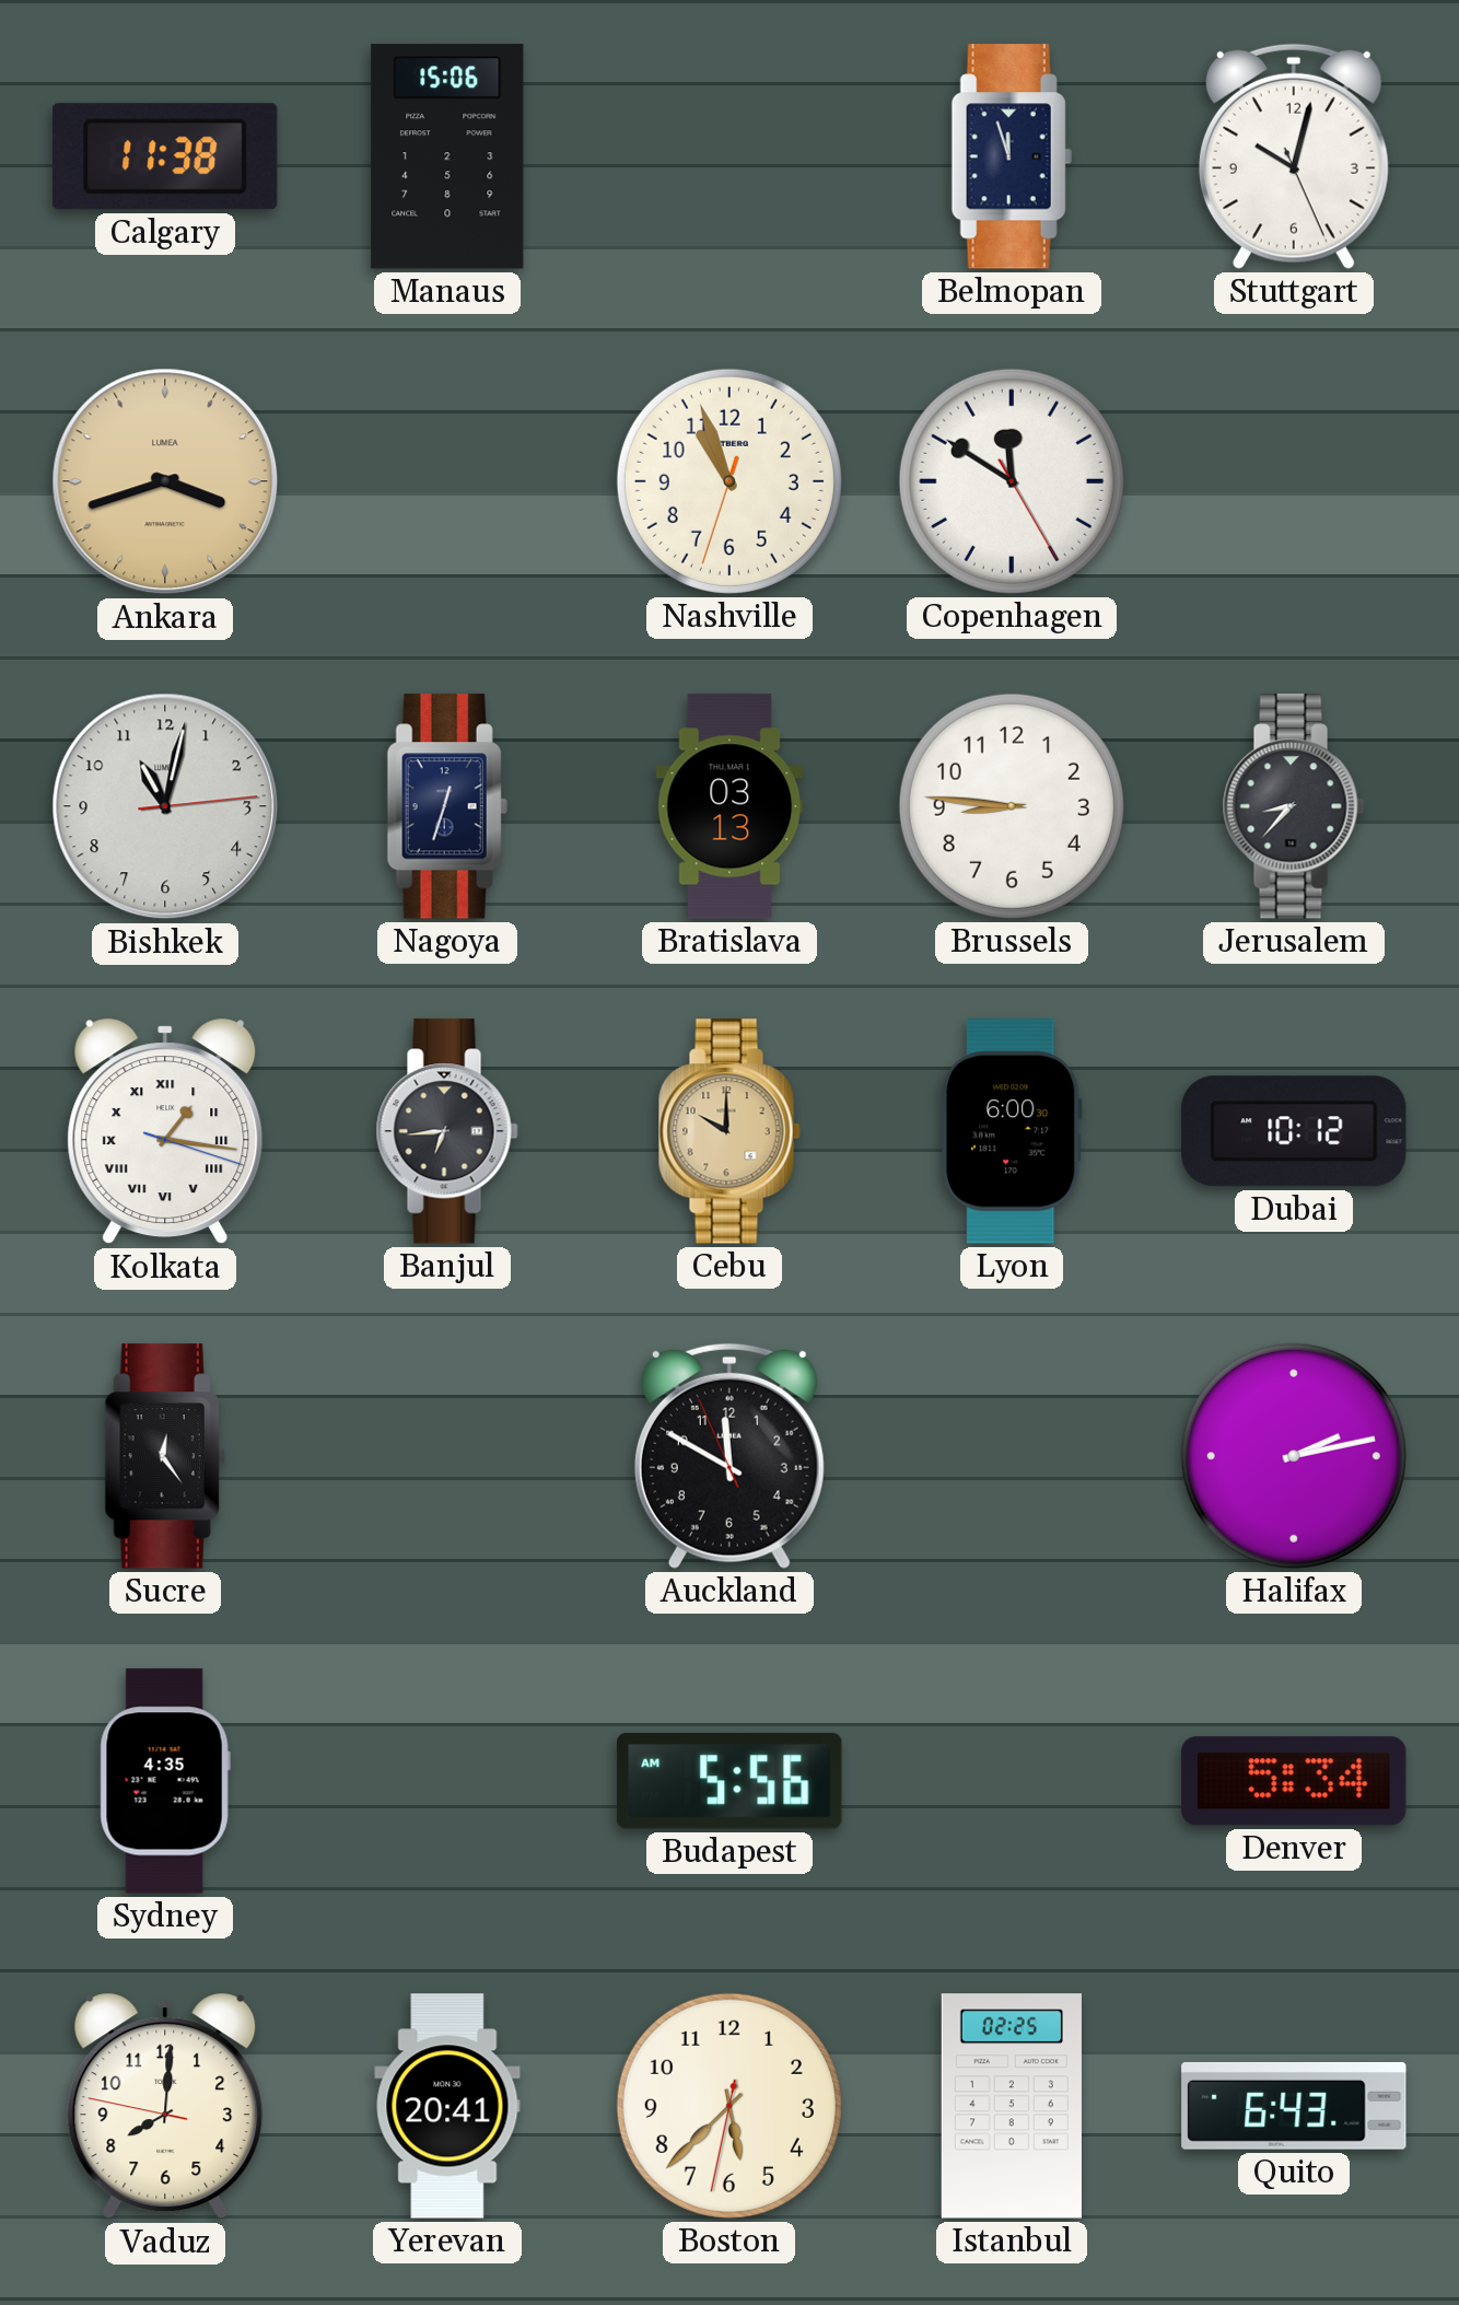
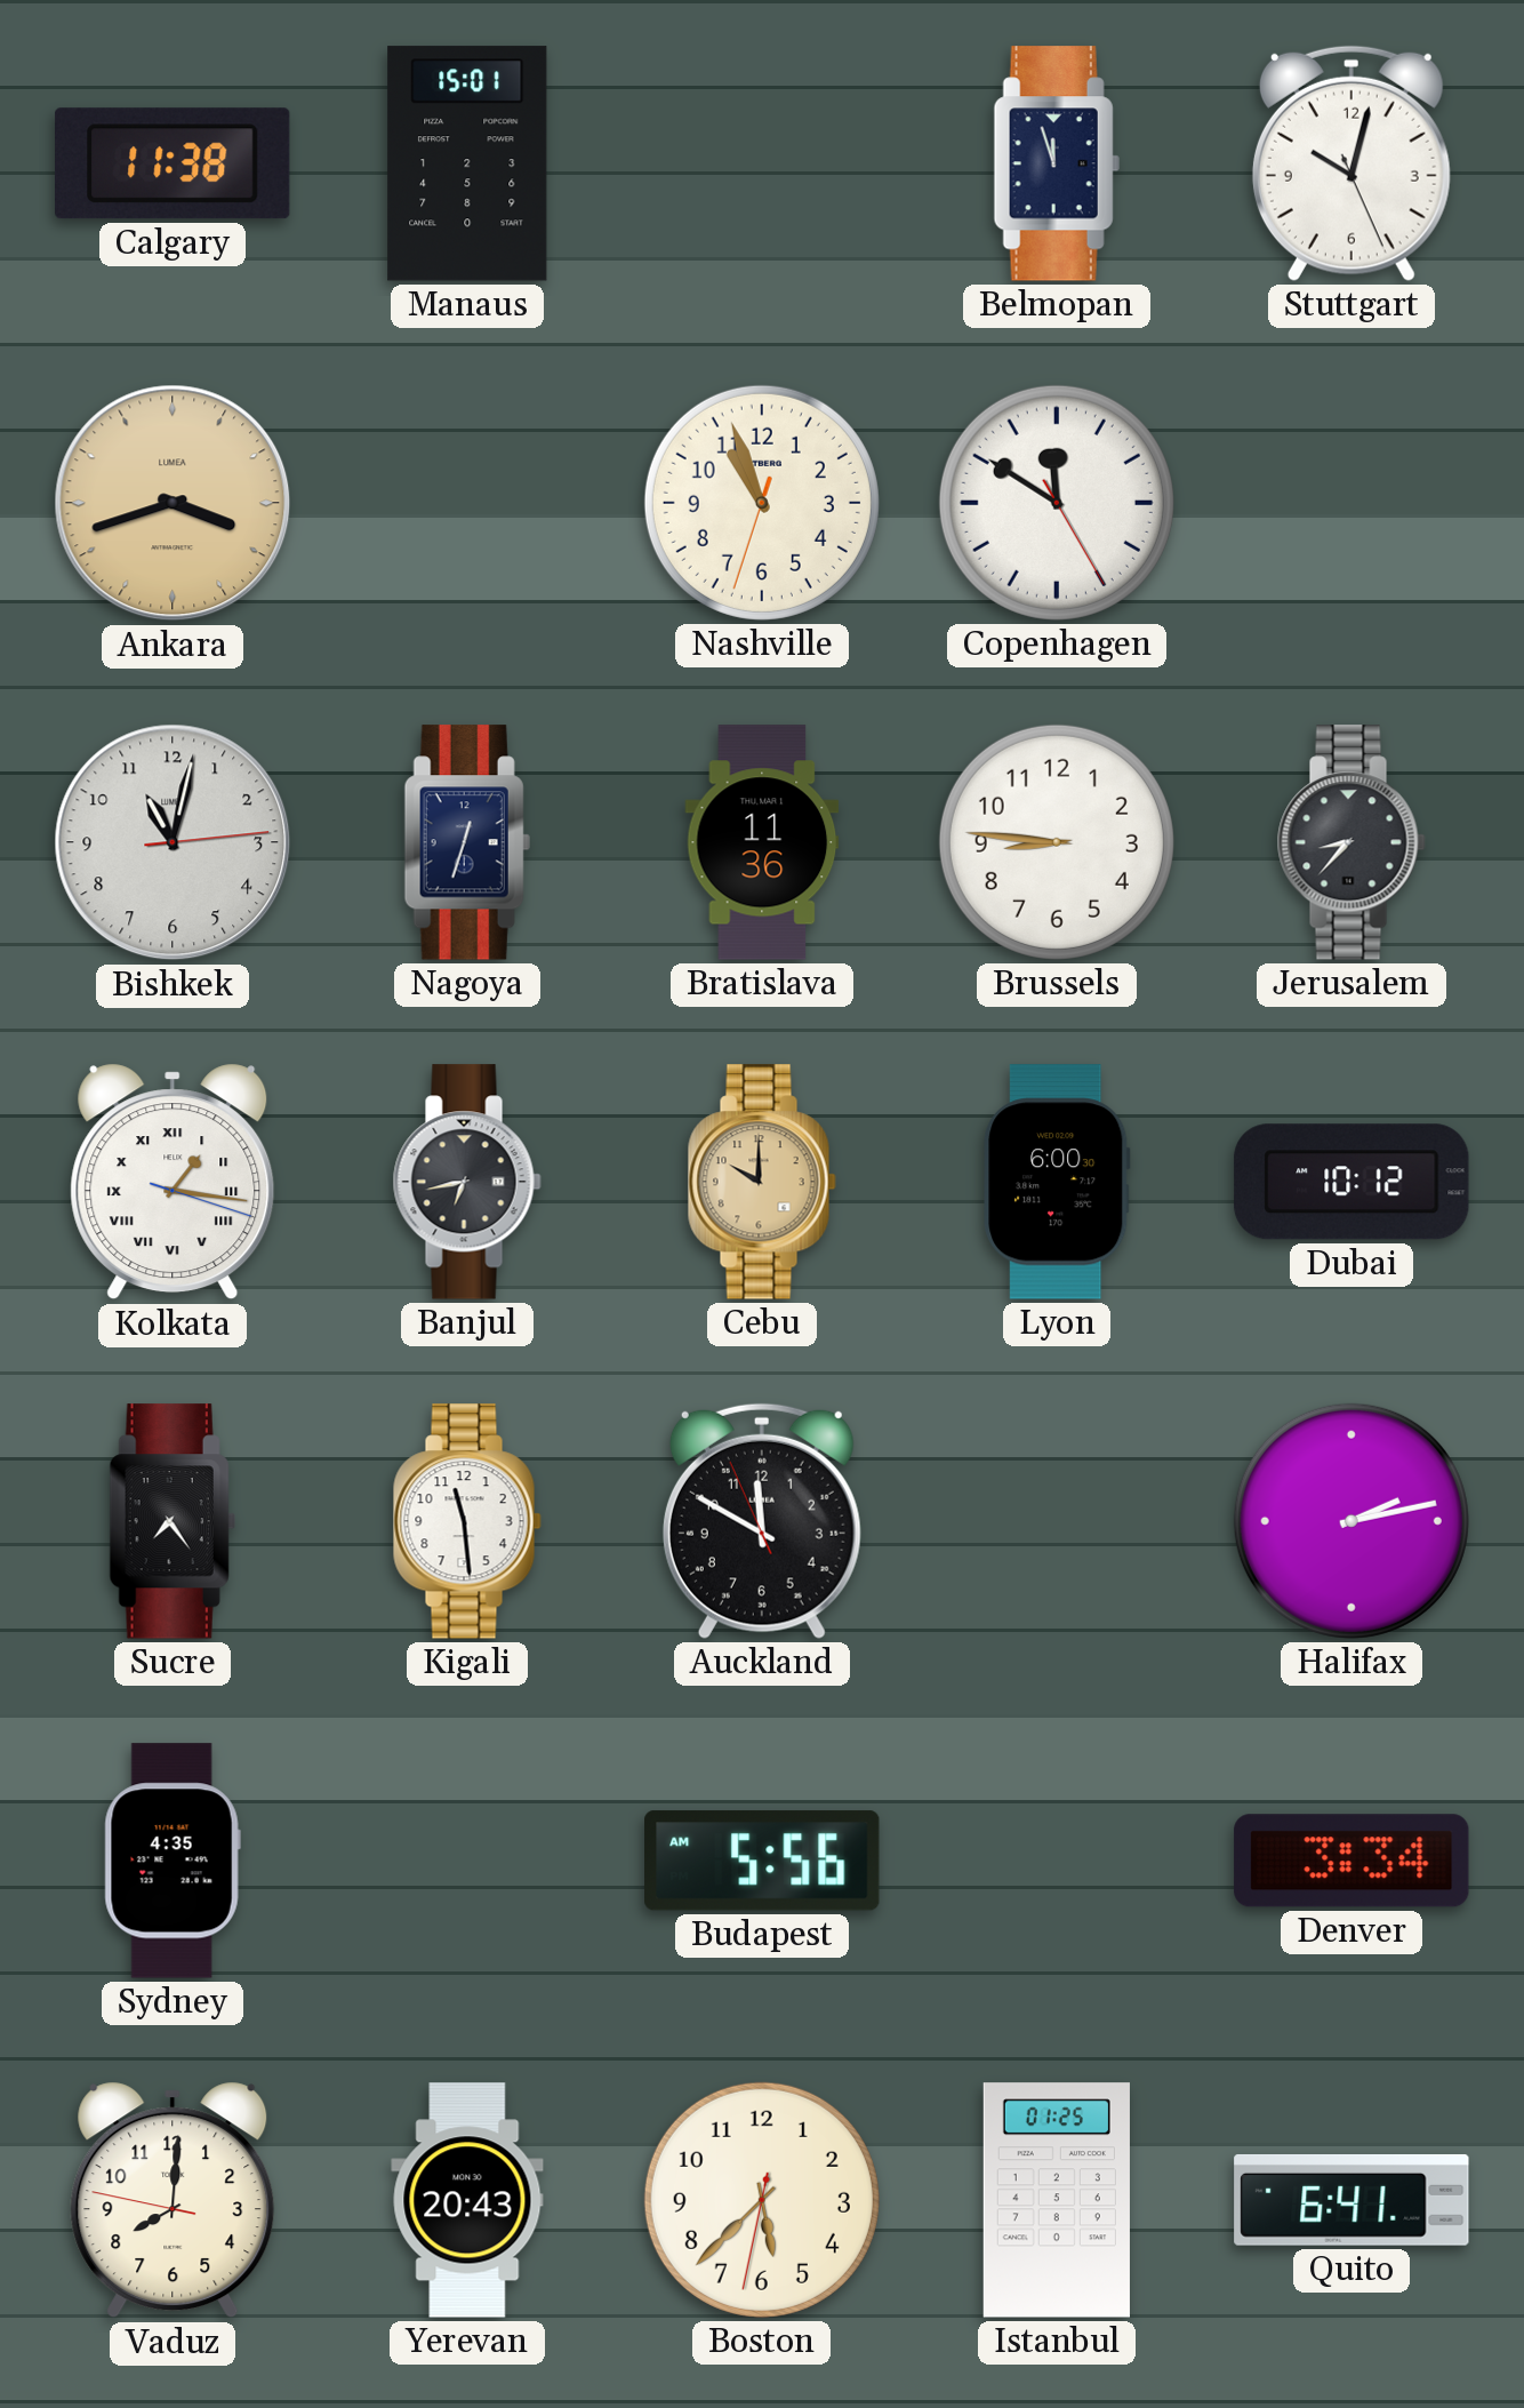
Manaus: 15:06 -> 15:01 (467, 163)
Bratislava: 03:13 -> 11:36 (762, 842)
Banjul: 6:44 -> 6:43 (467, 1182)
Sucre: 12:24 -> 7:24 (173, 1521)
Kigali: none -> 11:29 (467, 1521)
Denver: 5:34 -> 3:34 (1351, 1861)
Yerevan: 20:41 -> 20:43 (467, 2200)
Istanbul: 02:25 -> 01:25 (1057, 2200)
Quito: 6:43 -> 6:41 (1351, 2200)
